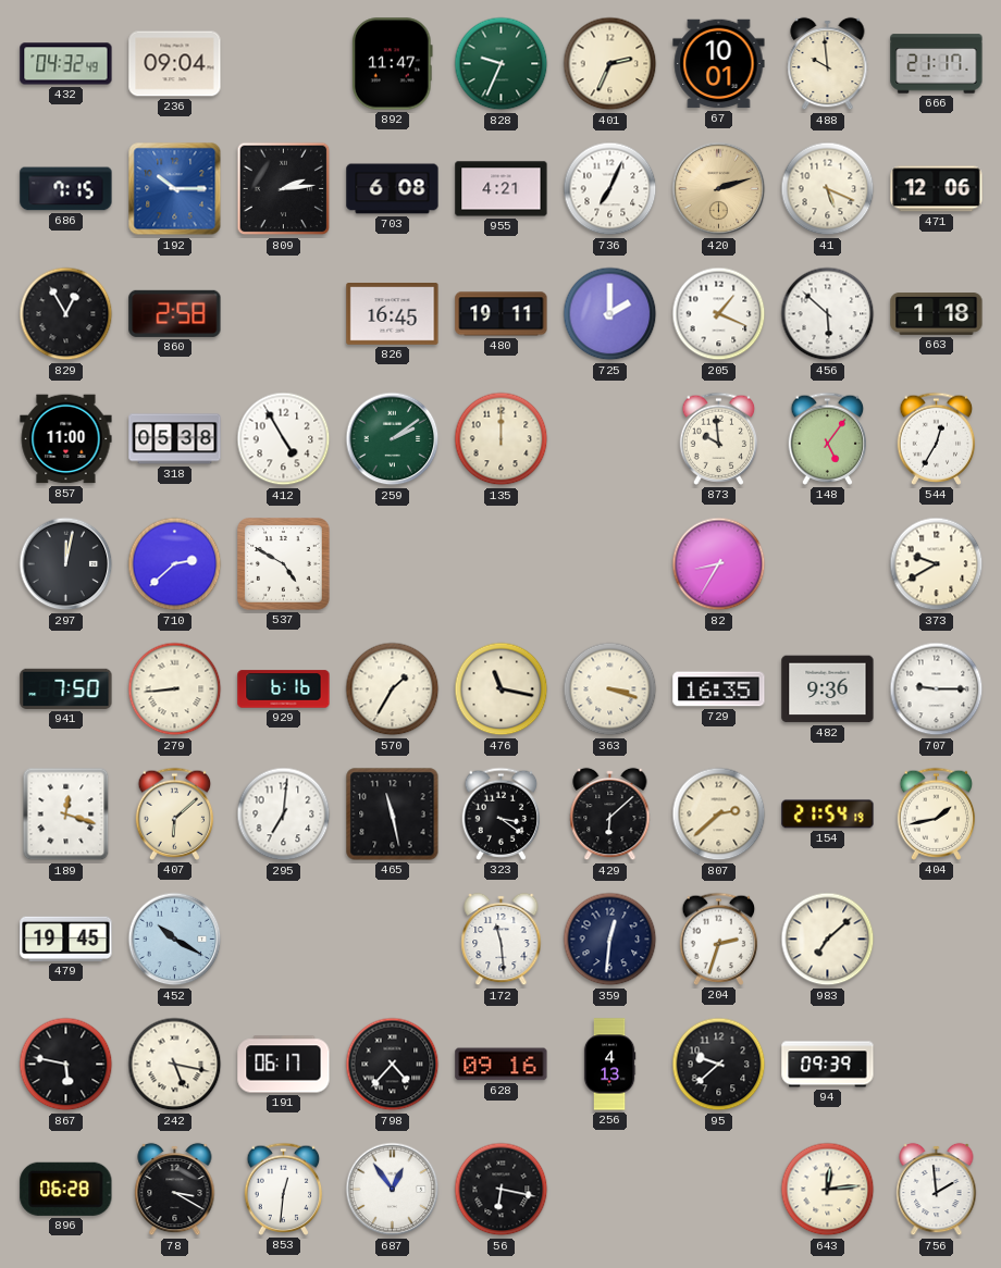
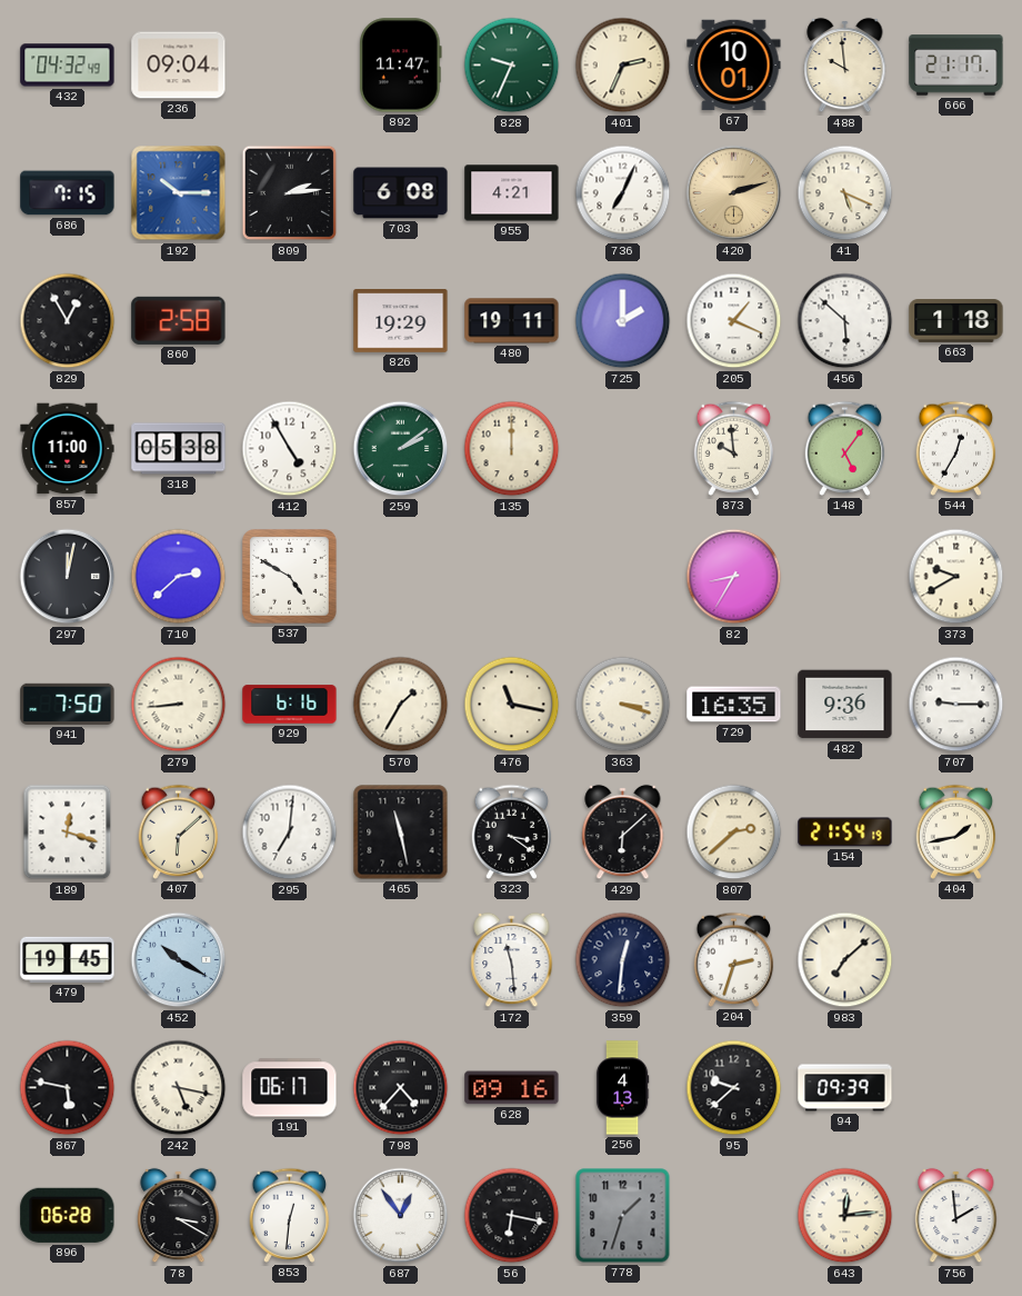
471: 12:06 -> none (937, 189)
826: 16:45 -> 19:29 (401, 321)
778: none -> 1:33 (623, 1216)
